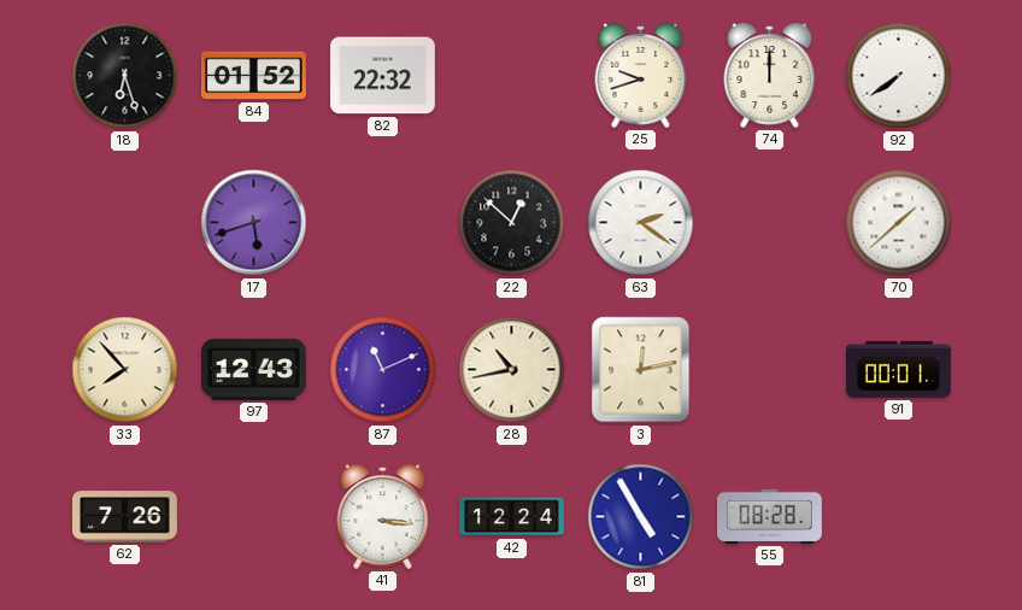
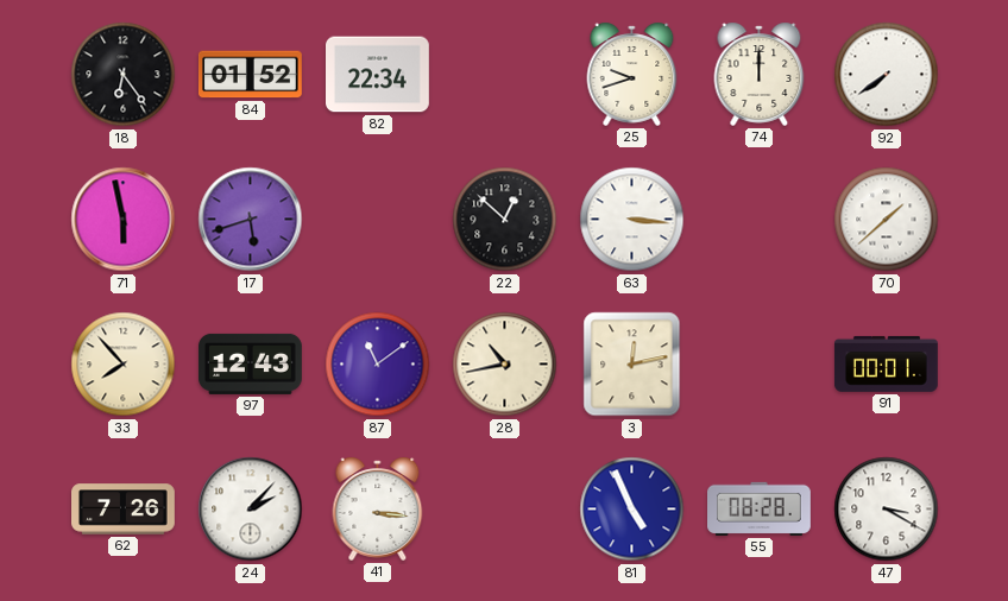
18: 6:27 -> 6:24 (124, 75)
82: 22:32 -> 22:34 (378, 75)
71: none -> 5:58 (124, 220)
63: 2:21 -> 3:16 (632, 220)
87: 11:11 -> 11:09 (378, 365)
24: none -> 2:07 (251, 510)
42: 12:24 -> none (512, 517)
81: 4:55 -> 4:56 (632, 510)
47: none -> 3:20 (887, 510)
